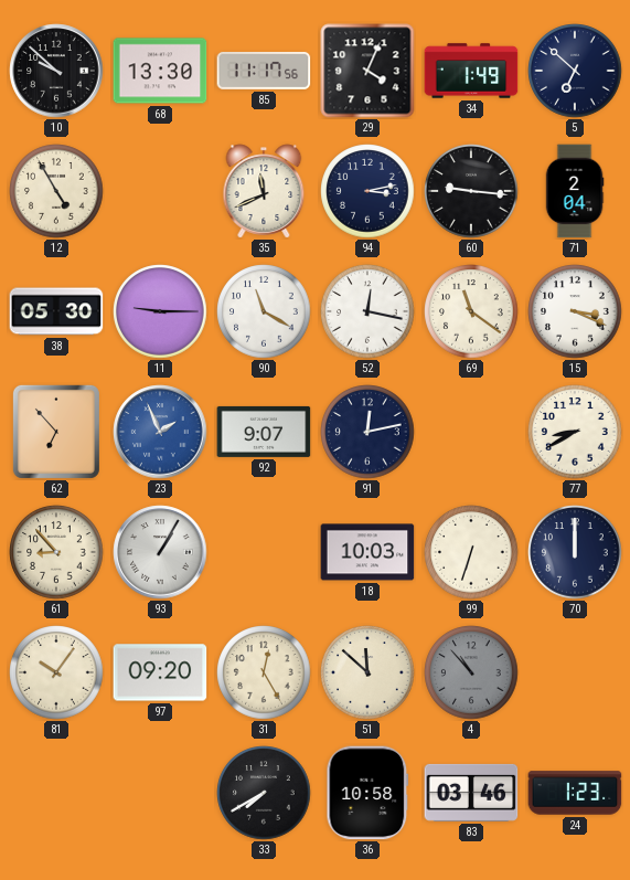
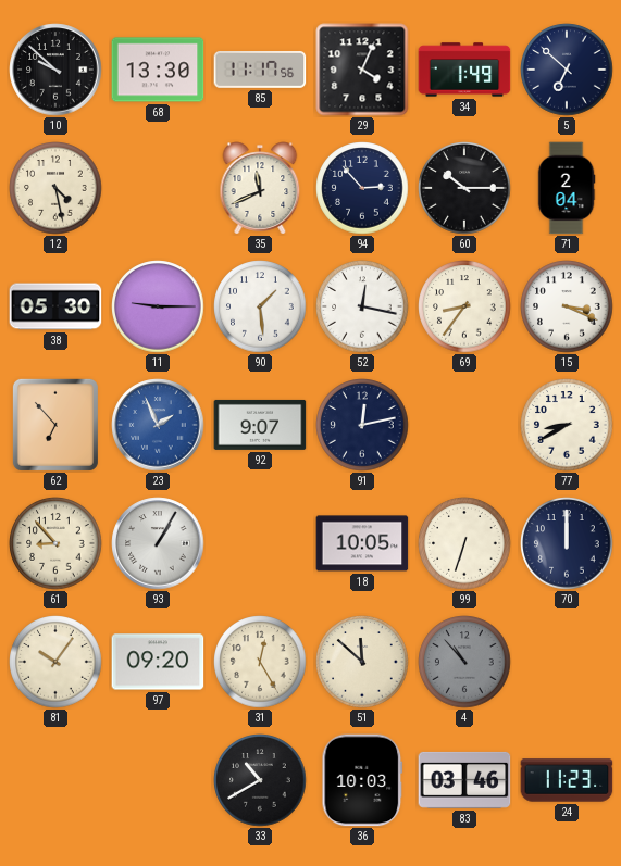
12: 4:55 -> 4:28 (55, 188)
94: 3:13 -> 2:53 (362, 188)
60: 9:16 -> 10:15 (464, 188)
90: 11:20 -> 1:29 (260, 306)
69: 11:21 -> 8:36 (464, 306)
18: 10:03 -> 10:05 (362, 543)
33: 7:40 -> 10:40 (260, 780)
36: 10:58 -> 10:03 (362, 780)
24: 1:23 -> 11:23 (567, 780)
